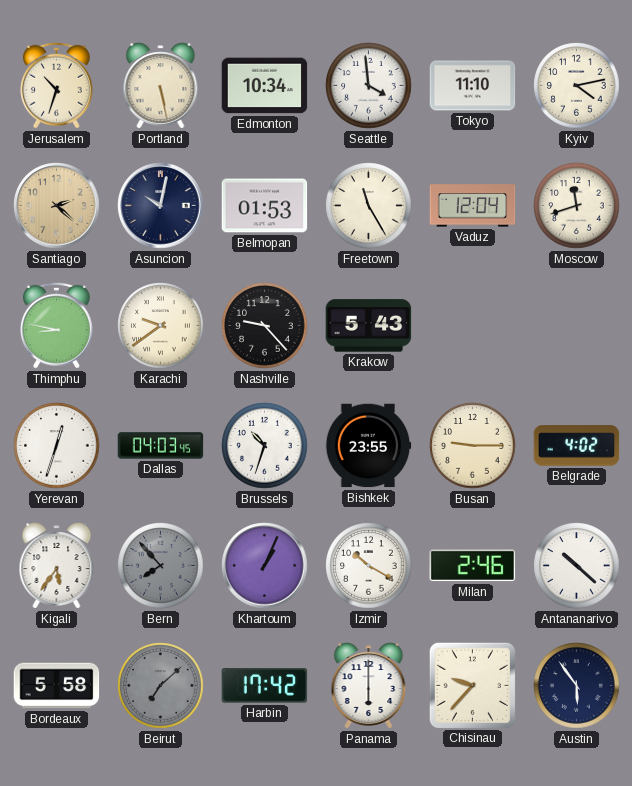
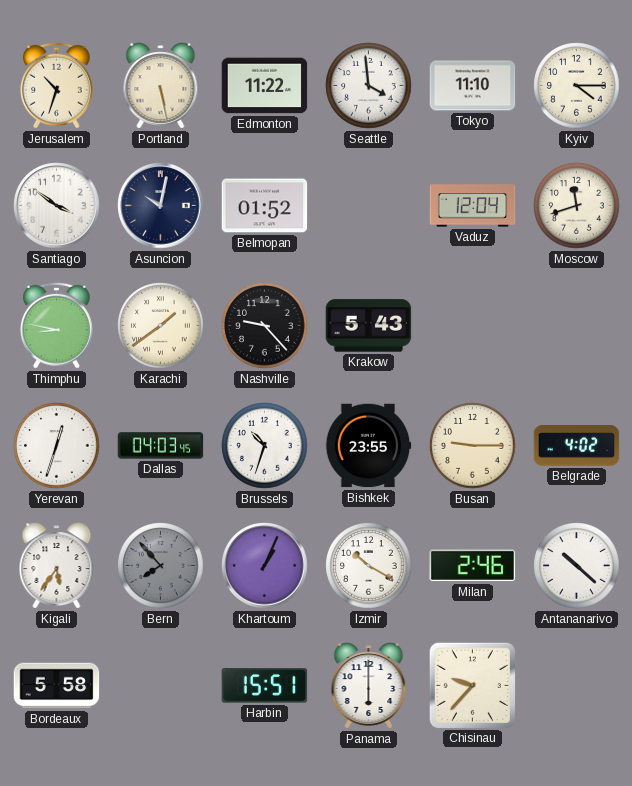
Edmonton: 10:34 -> 11:22 (265, 86)
Kyiv: 4:13 -> 4:15 (577, 86)
Santiago: 2:22 -> 3:51 (57, 206)
Santiago dial: champagne -> white (57, 206)
Belmopan: 01:53 -> 01:52 (265, 206)
Freetown: 11:25 -> none (369, 206)
Karachi: 9:39 -> 1:39 (161, 326)
Beirut: 7:08 -> none (161, 686)
Harbin: 17:42 -> 15:51 (265, 686)
Austin: 5:54 -> none (577, 686)
